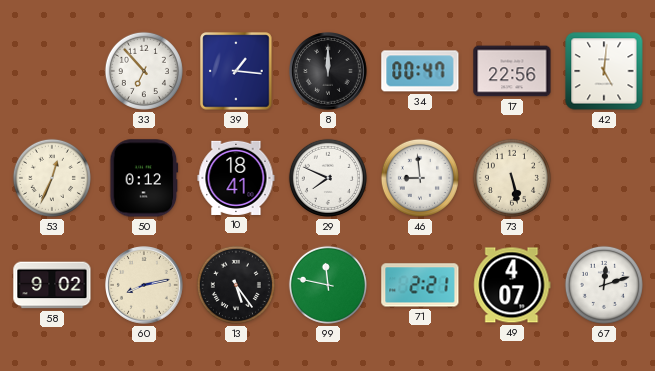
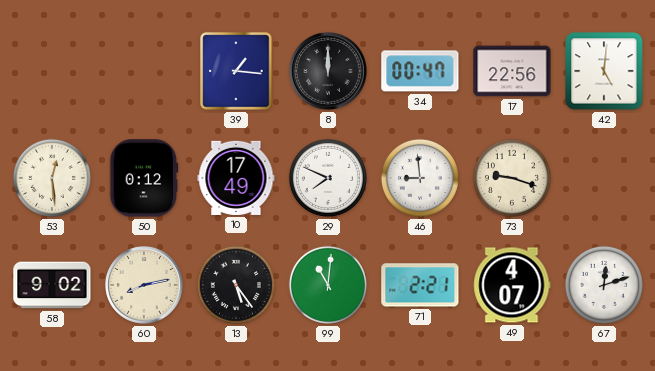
33: 6:53 -> none (144, 71)
53: 12:34 -> 12:29 (52, 178)
10: 18:41 -> 17:49 (236, 178)
73: 5:28 -> 9:18 (512, 178)
99: 11:47 -> 11:01 (328, 285)
